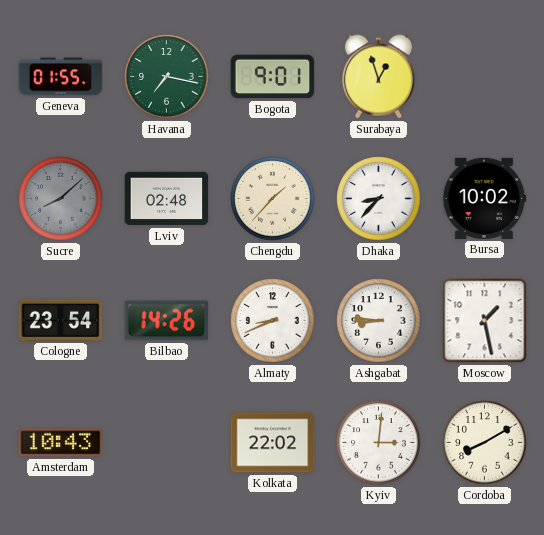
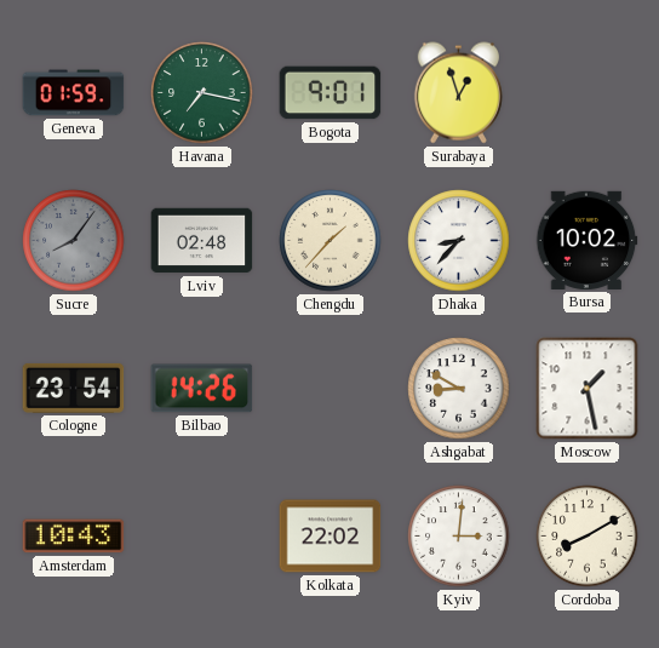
Geneva: 01:55 -> 01:59 (74, 93)
Sucre: 8:08 -> 8:06 (74, 241)
Almaty: 8:41 -> none (273, 321)
Ashgabat: 8:46 -> 8:50 (459, 389)
